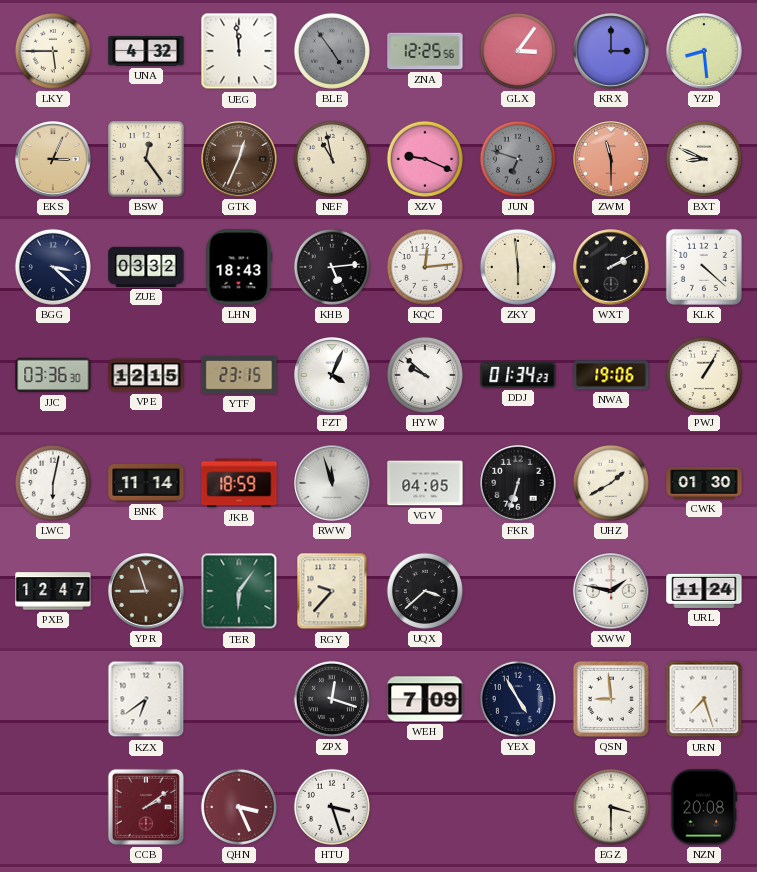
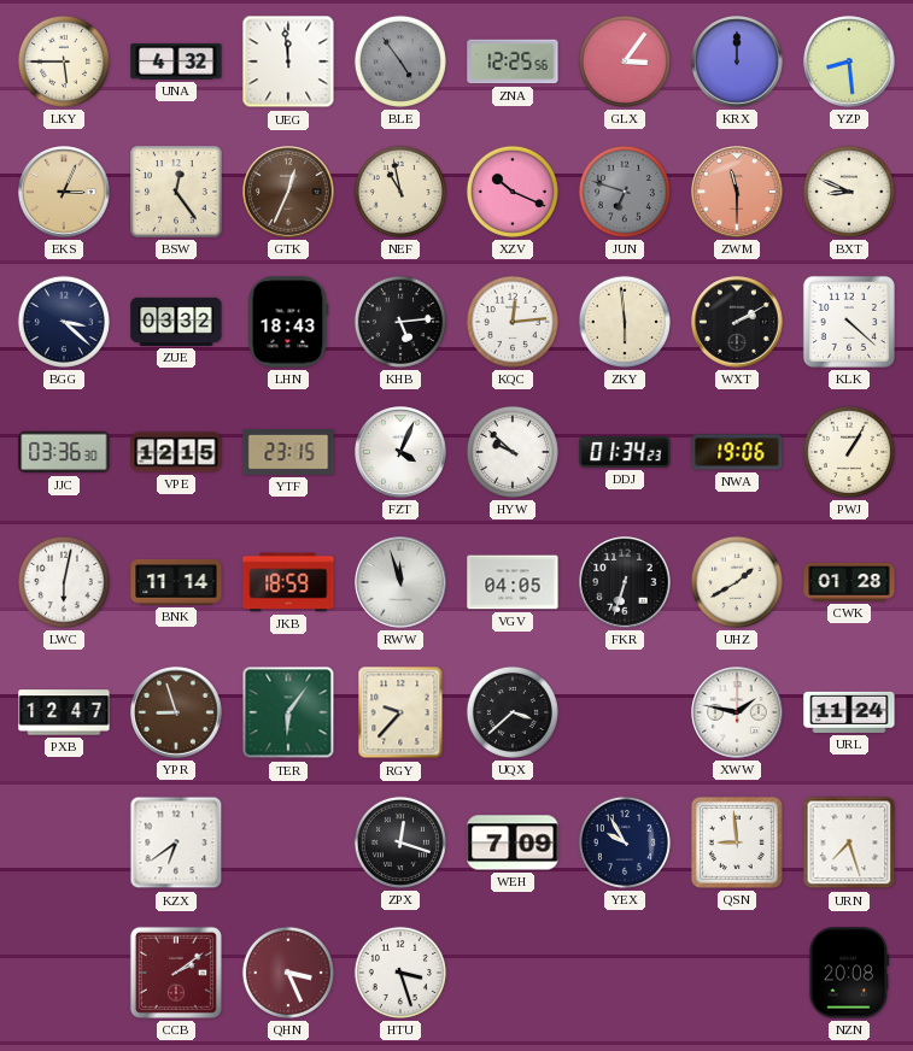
KRX: 3:00 -> 12:00 (737, 61)
XZV: 9:19 -> 10:19 (513, 192)
CWK: 01:30 -> 01:28 (849, 582)
YEX: 4:55 -> 9:55 (625, 842)
EGZ: 3:30 -> none (611, 807)
